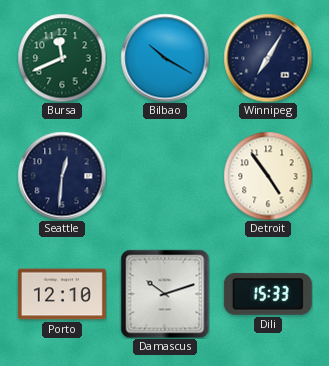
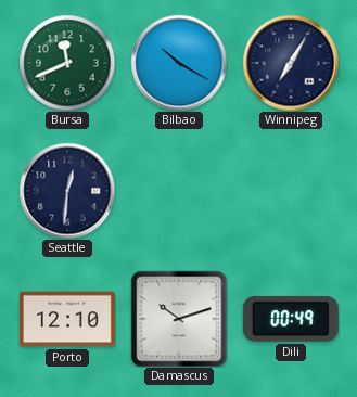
Detroit: 4:54 -> none (268, 176)
Dili: 15:33 -> 00:49 (291, 319)
